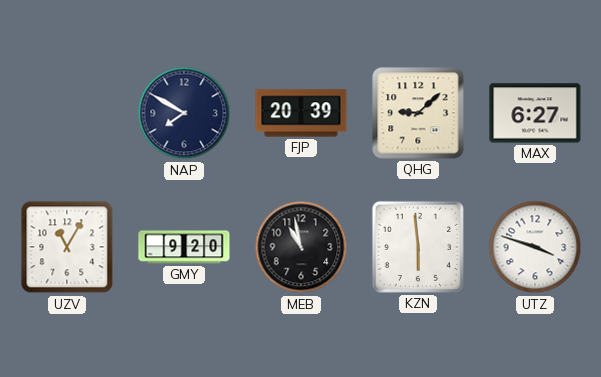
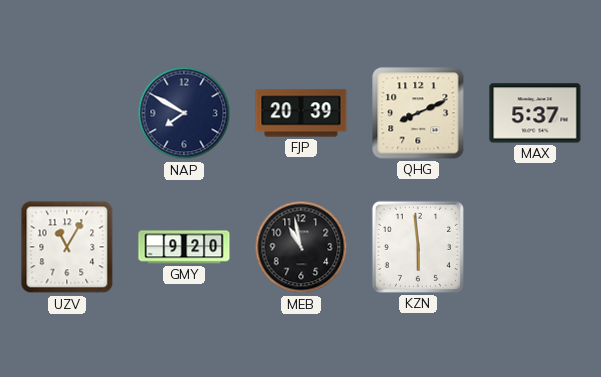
QHG: 9:08 -> 8:11 (418, 113)
MAX: 6:27 -> 5:37 (535, 113)
UTZ: 3:48 -> none (535, 247)
